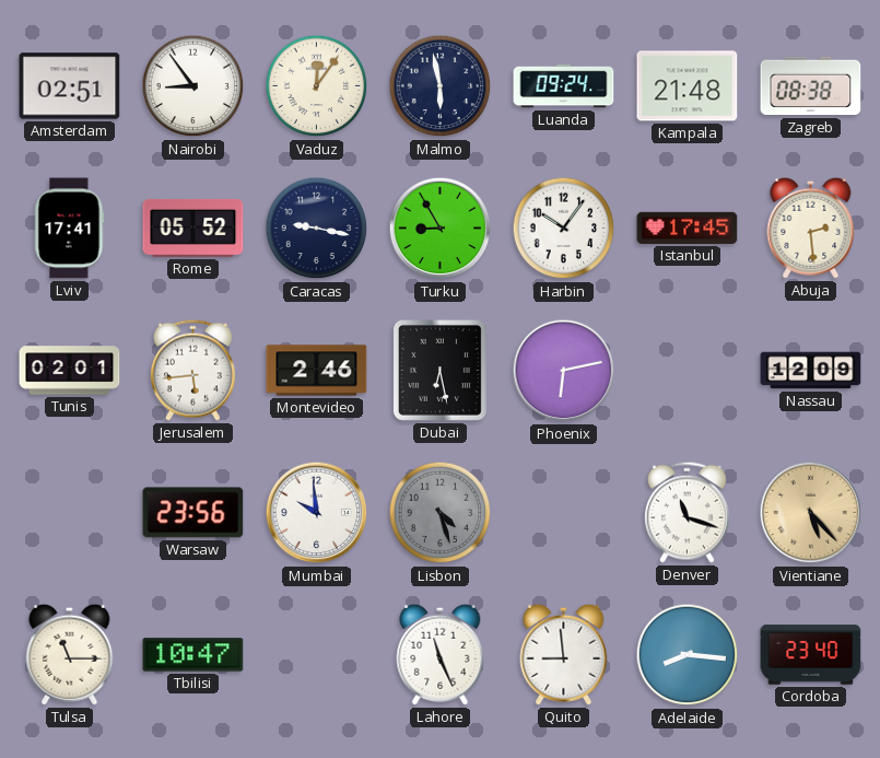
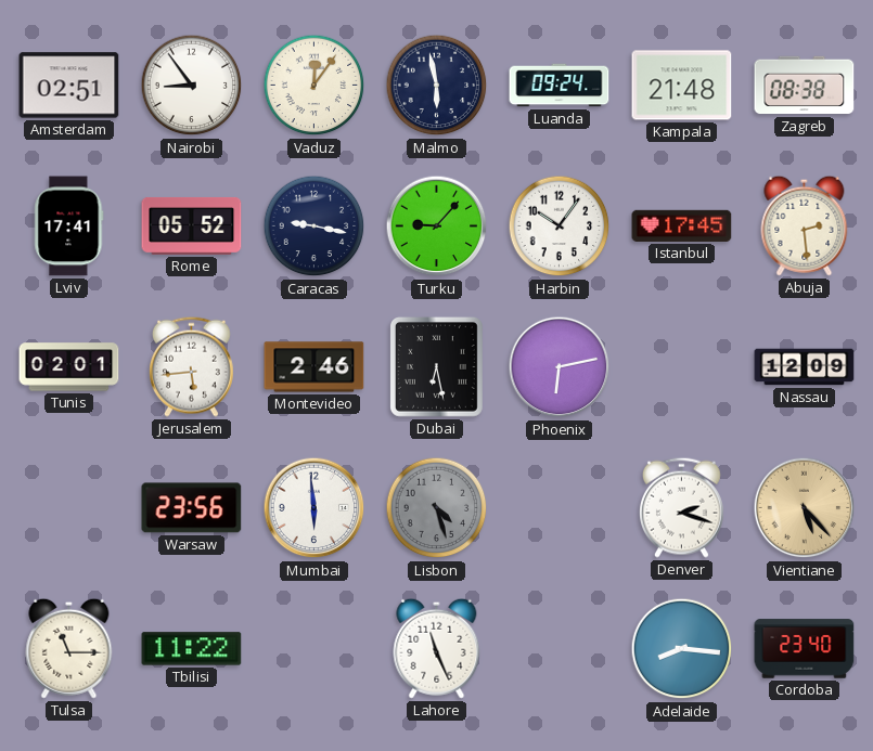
Turku: 8:55 -> 9:07 (437, 226)
Mumbai: 9:59 -> 5:59 (314, 508)
Denver: 11:18 -> 2:18 (681, 507)
Tbilisi: 10:47 -> 11:22 (192, 649)
Quito: 8:59 -> none (564, 654)
